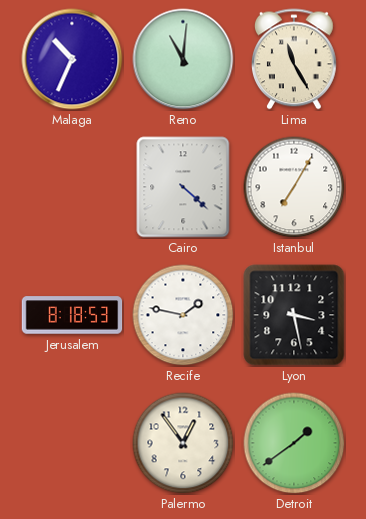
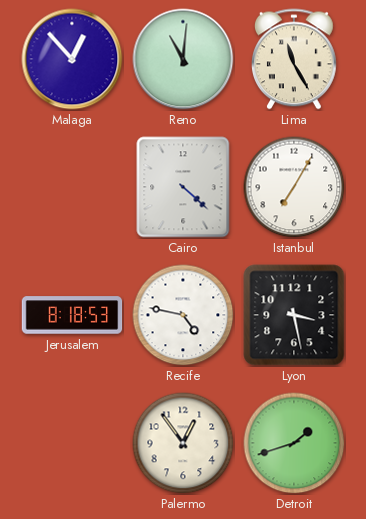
Malaga: 10:34 -> 12:53 (72, 59)
Recife: 1:47 -> 4:47 (183, 315)
Detroit: 1:39 -> 1:42 (294, 443)
